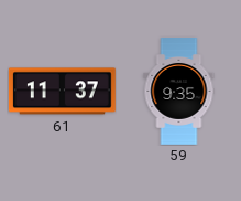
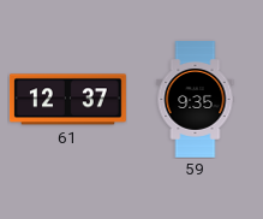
61: 11:37 -> 12:37 (67, 100)
